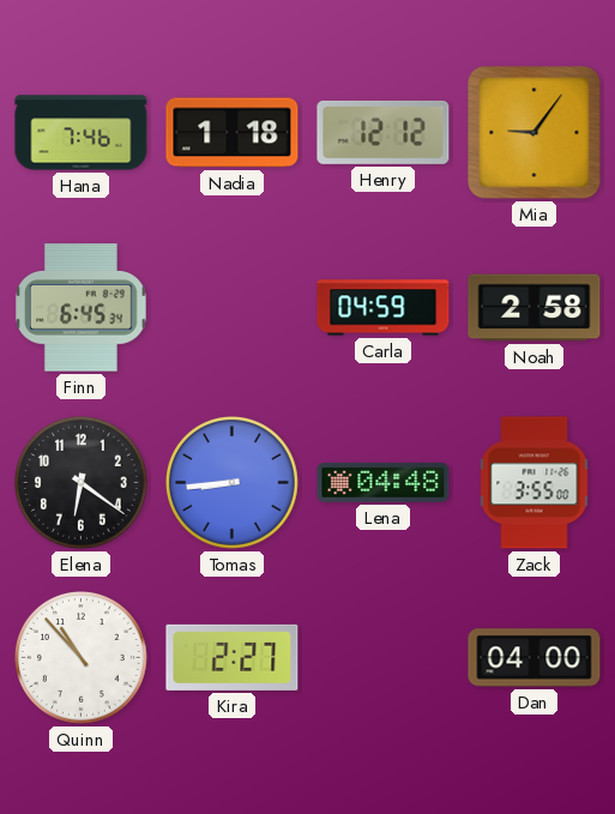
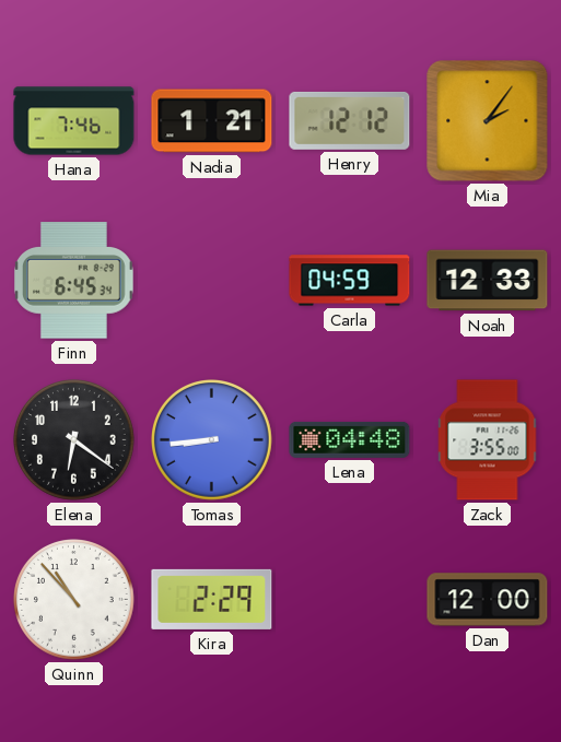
Nadia: 1:18 -> 1:21 (212, 121)
Mia: 9:06 -> 2:06 (488, 121)
Noah: 2:58 -> 12:33 (488, 281)
Kira: 2:27 -> 2:29 (212, 599)
Dan: 04:00 -> 12:00 (488, 600)
